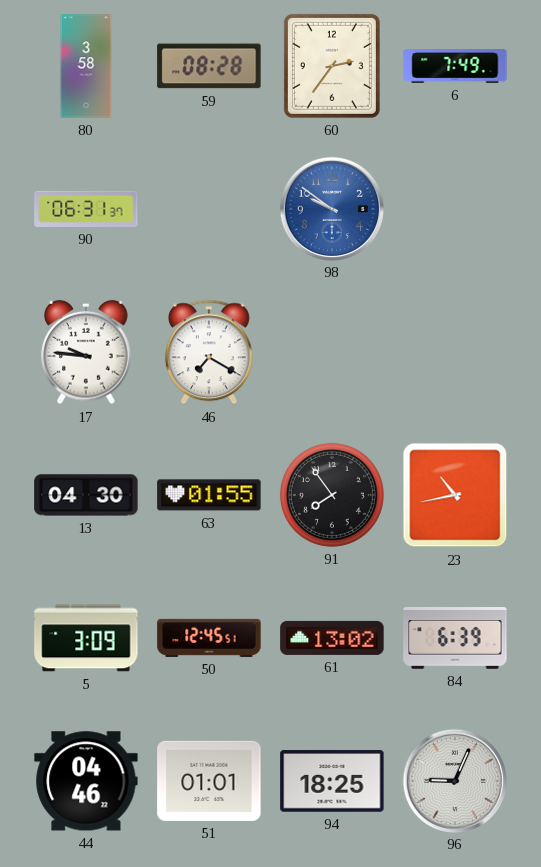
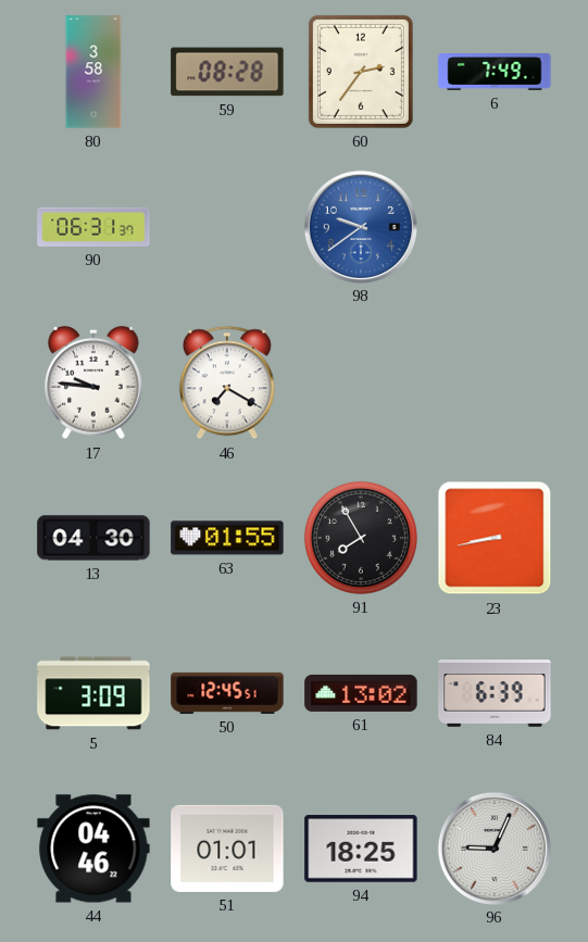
98: 9:51 -> 9:39 (360, 226)
91: 7:54 -> 7:55 (361, 538)
23: 10:43 -> 8:43 (495, 538)
